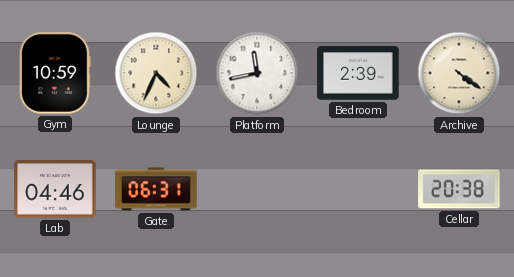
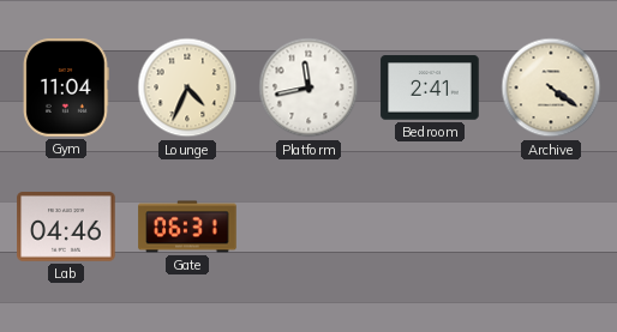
Gym: 10:59 -> 11:04 (66, 87)
Bedroom: 2:39 -> 2:41 (430, 87)
Cellar: 20:38 -> none (459, 189)
